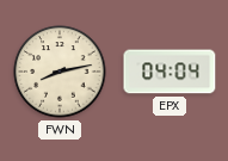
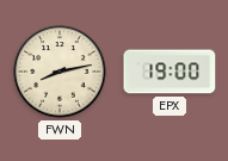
EPX: 04:04 -> 19:00 (170, 72)
